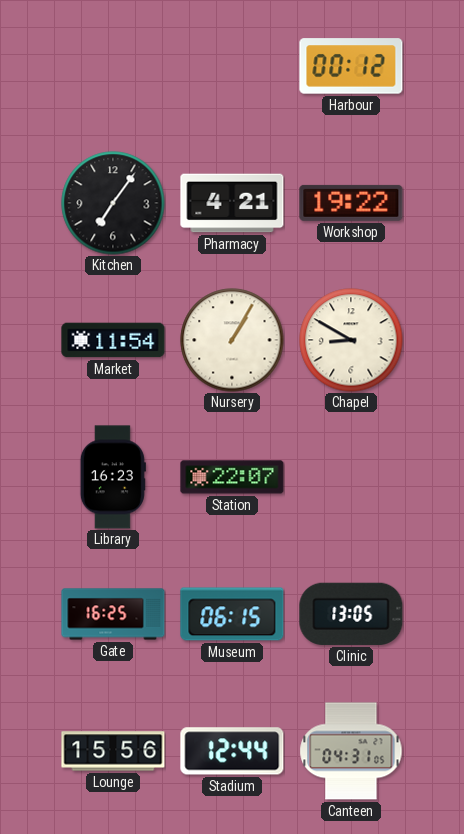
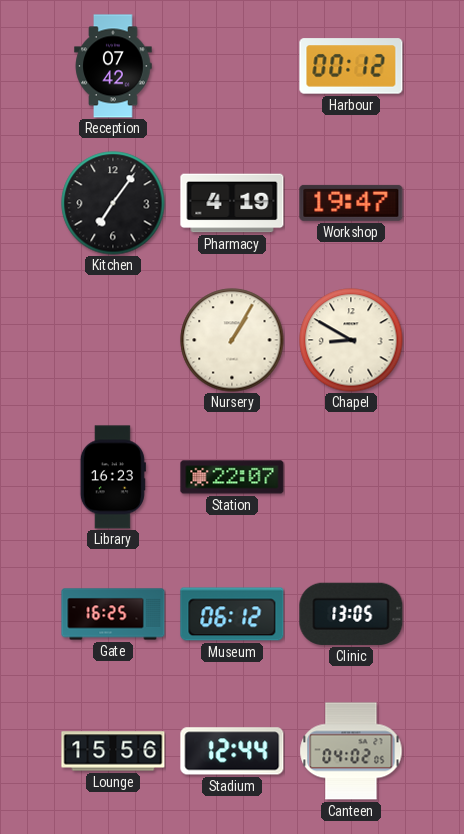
Reception: none -> 07:42 (113, 66)
Pharmacy: 4:21 -> 4:19 (232, 203)
Workshop: 19:22 -> 19:47 (351, 203)
Market: 11:54 -> none (113, 340)
Museum: 06:15 -> 06:12 (232, 614)
Canteen: 04:31 -> 04:02 (351, 751)
